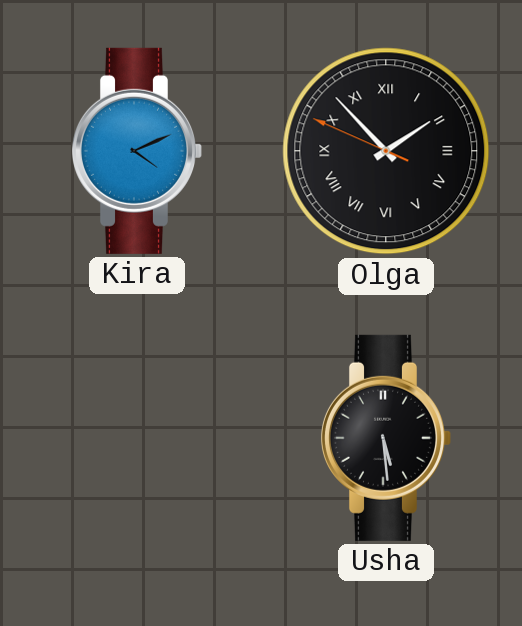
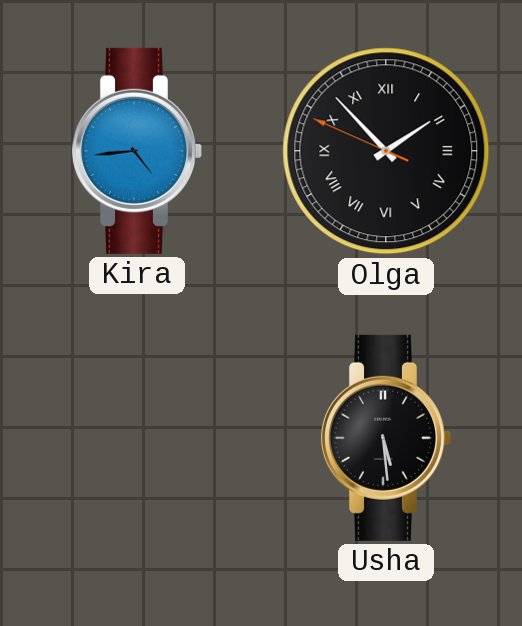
Kira: 4:11 -> 4:44 (136, 151)
